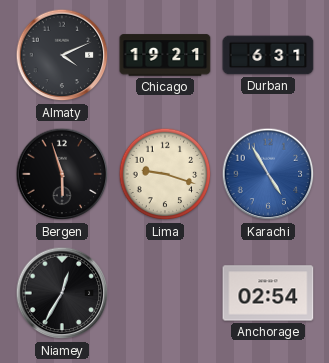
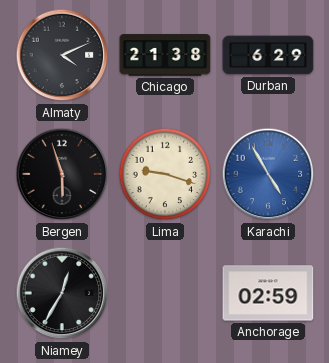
Chicago: 19:21 -> 21:38 (165, 55)
Durban: 6:31 -> 6:29 (268, 55)
Anchorage: 02:54 -> 02:59 (268, 293)
